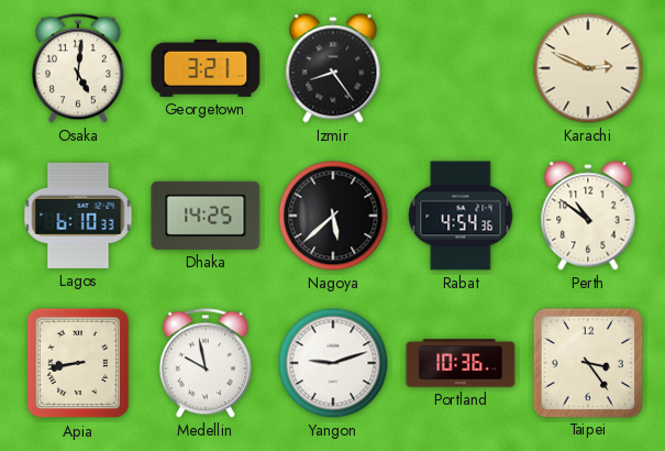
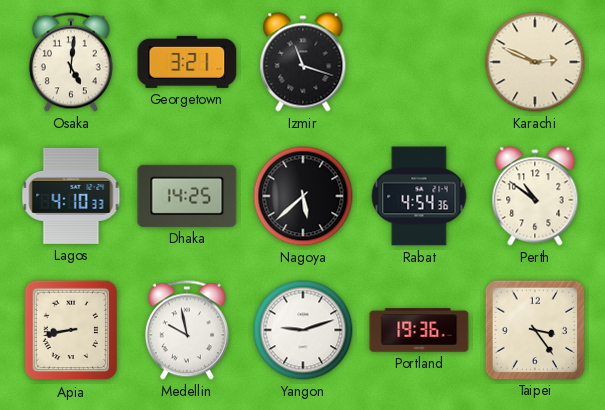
Izmir: 8:24 -> 11:18 (303, 62)
Lagos: 6:10 -> 4:10 (71, 196)
Portland: 10:36 -> 19:36 (419, 330)
